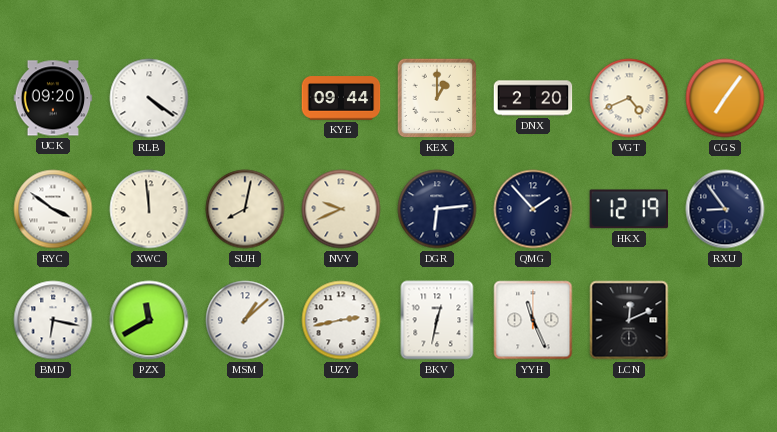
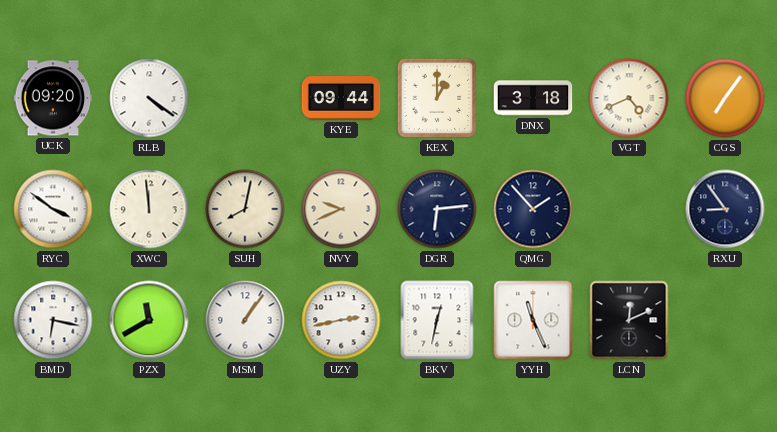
DNX: 2:20 -> 3:18 (533, 98)
HKX: 12:19 -> none (628, 209)
MSM: 1:08 -> 1:06 (245, 320)
